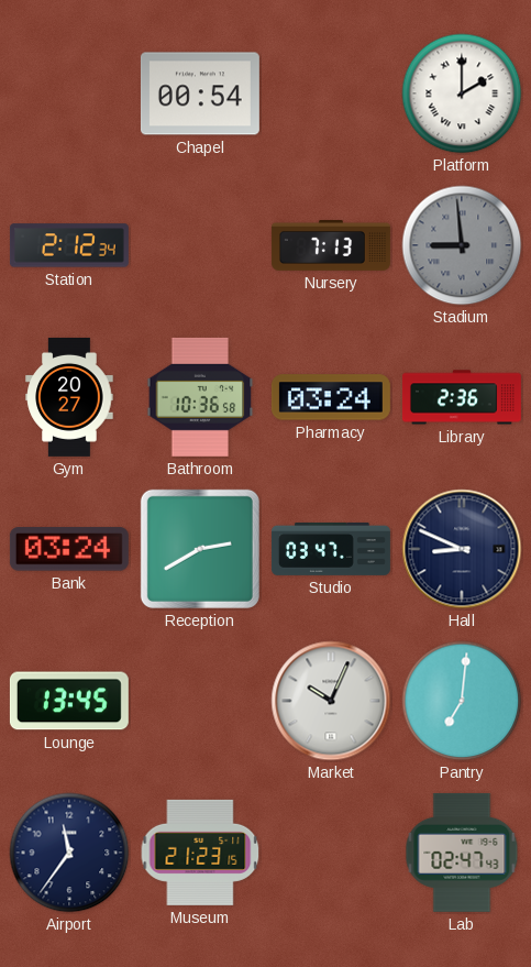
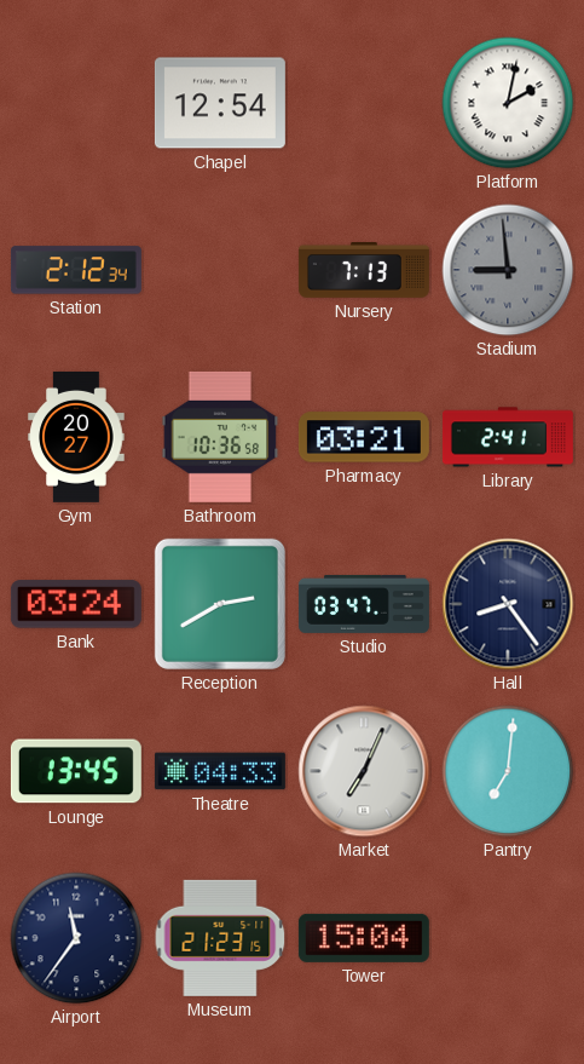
Chapel: 00:54 -> 12:54 (220, 103)
Platform: 2:00 -> 2:02 (508, 103)
Pharmacy: 03:24 -> 03:21 (364, 437)
Library: 2:36 -> 2:41 (508, 437)
Hall: 8:49 -> 8:24 (508, 604)
Theatre: none -> 04:33 (220, 771)
Market: 10:04 -> 7:04 (364, 771)
Tower: none -> 15:04 (364, 938)
Lab: 02:47 -> none (462, 853)
